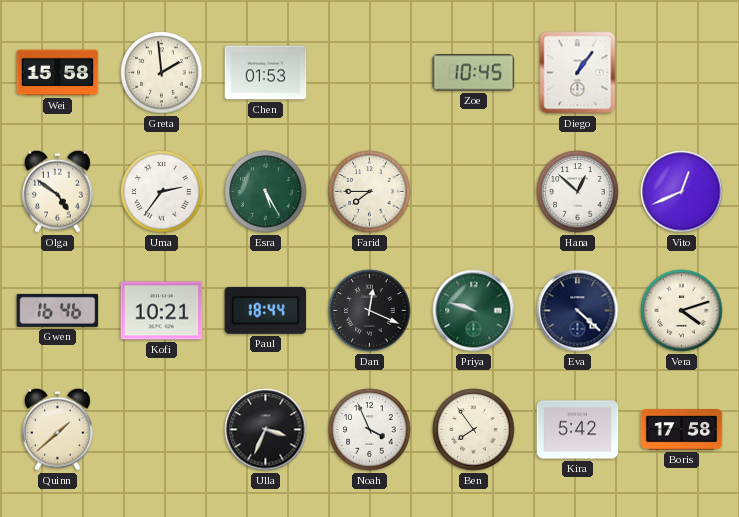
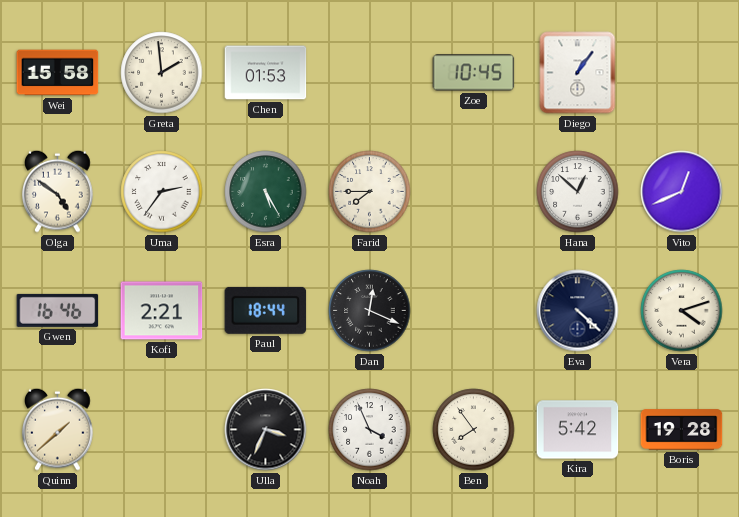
Kofi: 10:21 -> 2:21 (162, 311)
Priya: 9:48 -> none (474, 311)
Boris: 17:58 -> 19:28 (682, 430)
